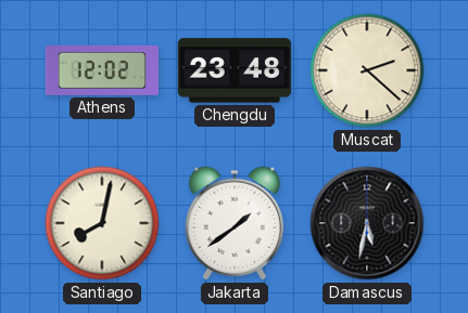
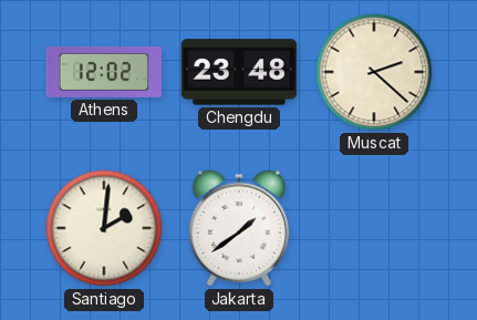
Santiago: 8:02 -> 2:01 (104, 228)
Damascus: 5:32 -> none (367, 223)
